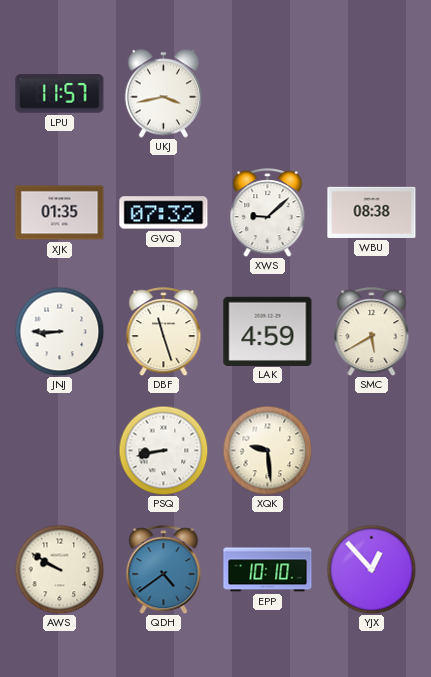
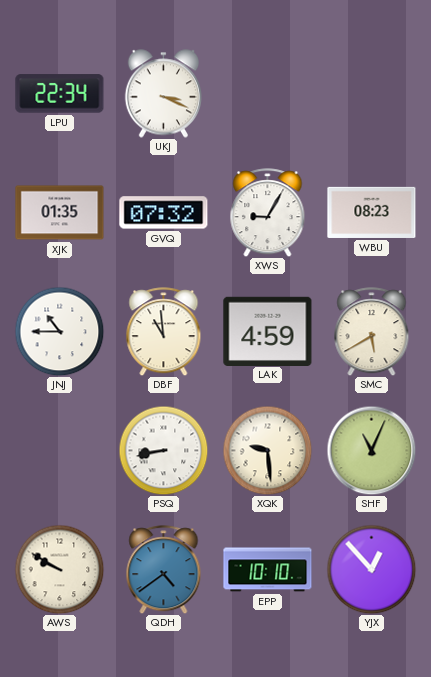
LPU: 11:57 -> 22:34 (60, 94)
UKJ: 3:43 -> 3:19 (164, 94)
XWS: 9:08 -> 9:05 (268, 213)
WBU: 08:38 -> 08:23 (372, 212)
JNJ: 8:45 -> 10:45 (59, 331)
DBF: 11:27 -> 10:59 (164, 332)
SHF: none -> 11:04 (371, 450)
